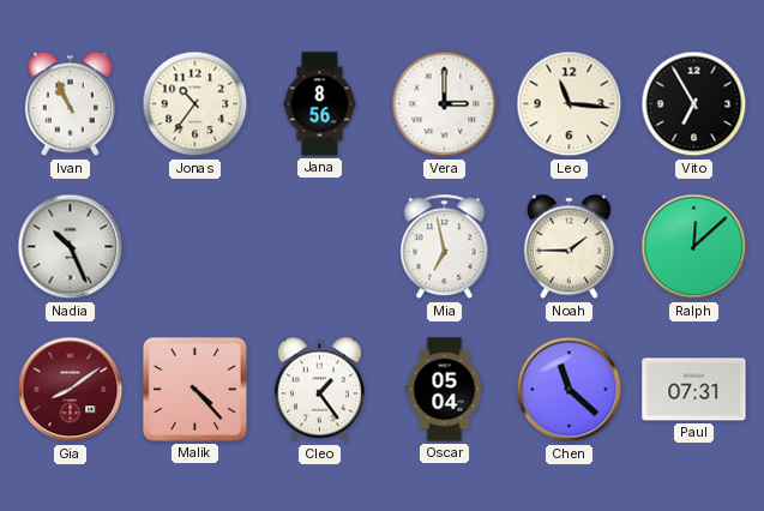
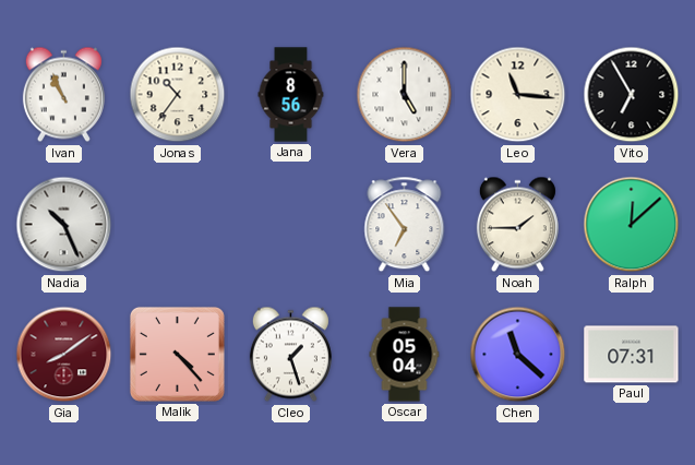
Vera: 3:00 -> 5:00 (405, 95)
Mia: 6:58 -> 6:54 (405, 225)
Cleo: 1:24 -> 1:27 (290, 355)
